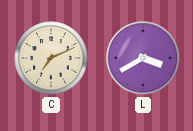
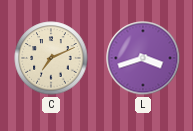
L: 3:40 -> 3:42 (143, 58)
